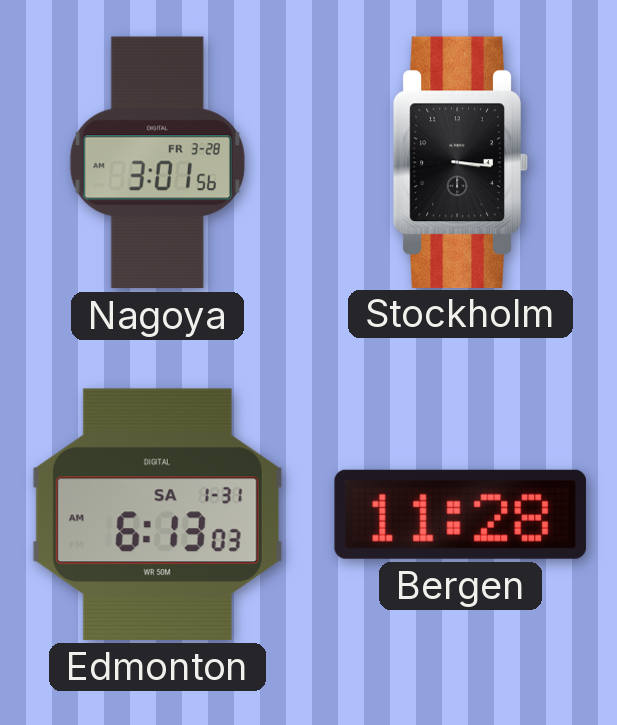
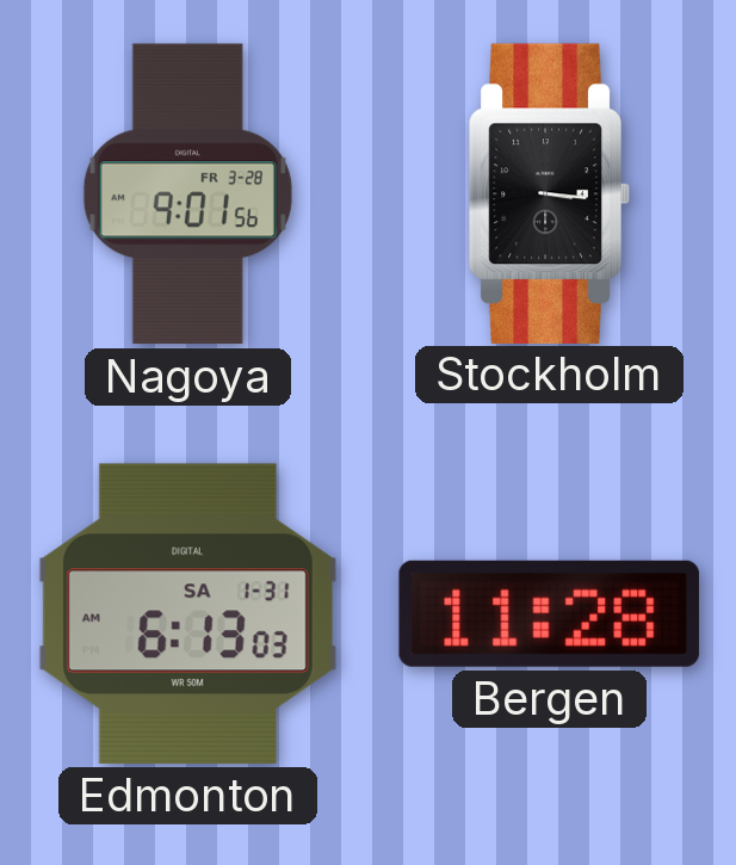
Nagoya: 3:01 -> 9:01 (187, 194)
